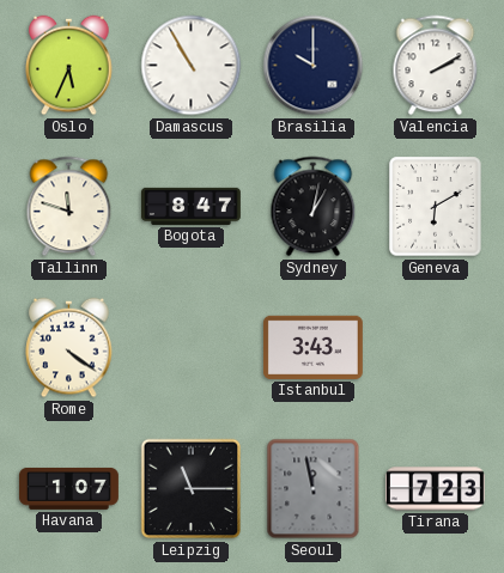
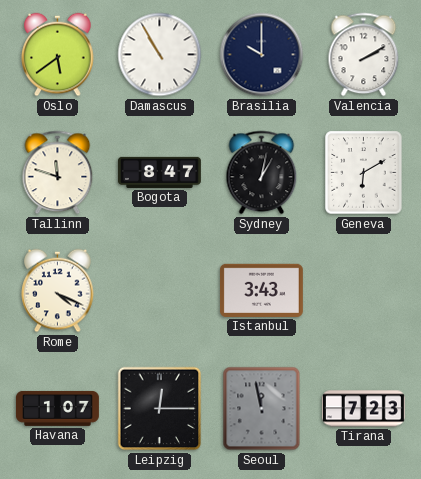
Oslo: 5:34 -> 5:39 (58, 55)
Rome: 4:21 -> 4:19 (58, 291)
Leipzig: 11:15 -> 12:15 (160, 409)
